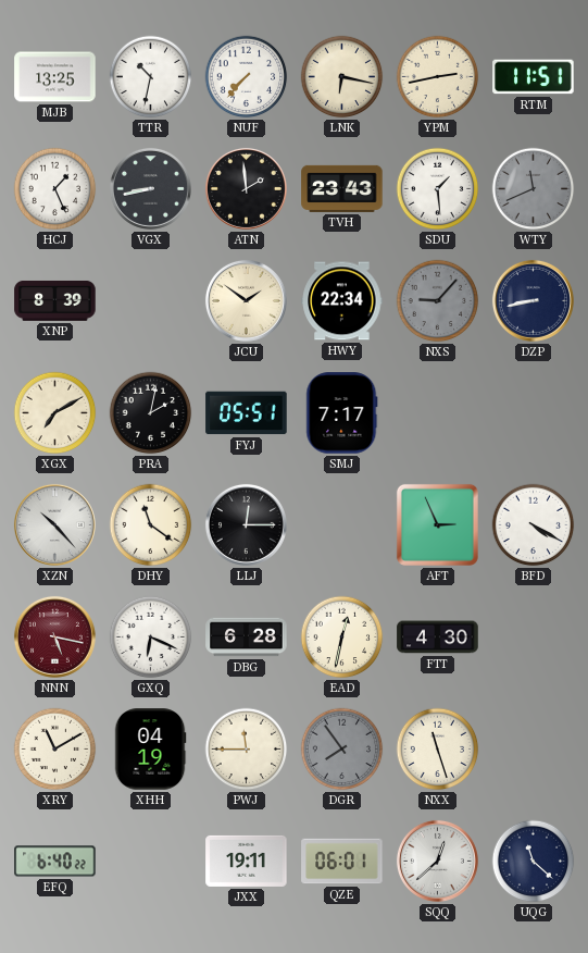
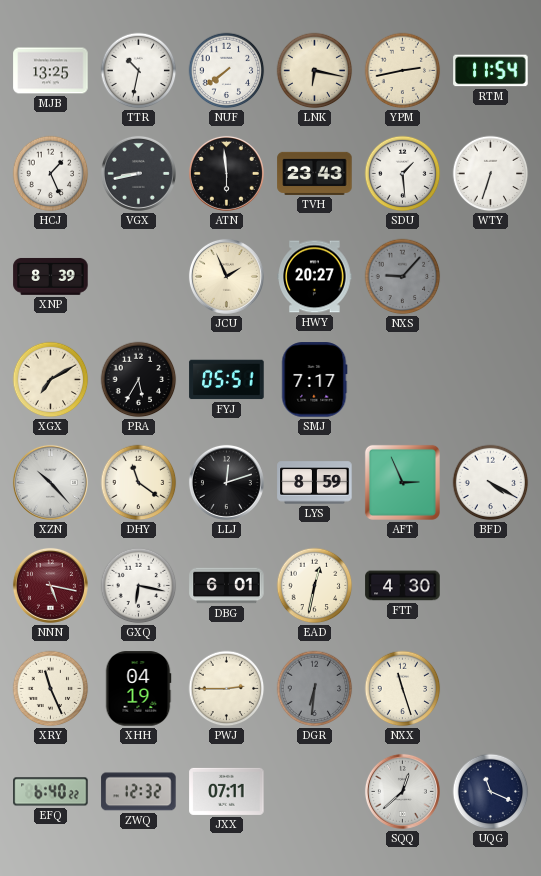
NUF: 7:37 -> 7:39 (227, 71)
RTM: 11:51 -> 11:54 (491, 71)
ATN: 1:59 -> 5:59 (226, 173)
WTY: 11:41 -> 6:33 (491, 174)
WTY dial: grey -> white (491, 174)
JCU: 1:51 -> 1:56 (226, 276)
HWY: 22:34 -> 20:27 (315, 277)
DZP: 8:43 -> none (533, 300)
PRA: 2:02 -> 5:35 (139, 380)
LLJ: 12:15 -> 12:12 (226, 482)
LYS: none -> 8:59 (315, 483)
GXQ: 6:19 -> 6:17 (139, 586)
DBG: 6:28 -> 6:01 (227, 586)
XRY: 11:10 -> 11:26 (51, 689)
PWJ: 11:45 -> 2:45 (227, 689)
DGR: 7:54 -> 6:31 (315, 689)
ZWQ: none -> 12:32 (139, 792)
JXX: 19:11 -> 07:11 (227, 791)
QZE: 06:01 -> none (342, 862)
UQG: 11:22 -> 11:19 (491, 792)
